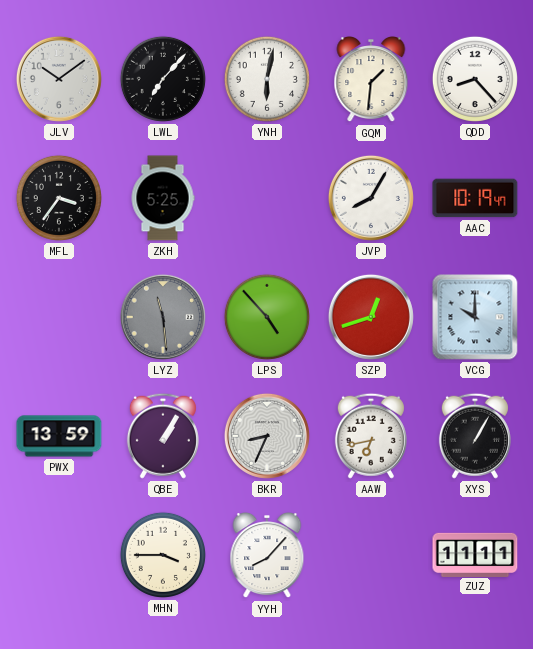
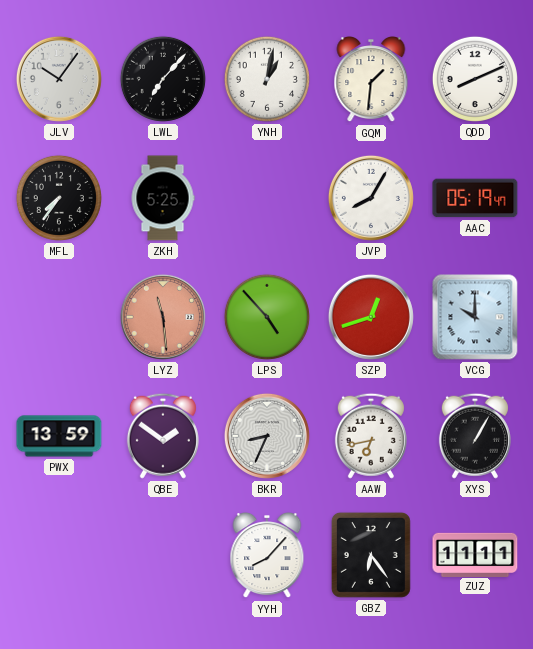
JLV: 10:09 -> 10:06 (59, 79)
YNH: 6:02 -> 1:02 (267, 79)
QDD: 8:23 -> 8:11 (475, 79)
MFL: 3:36 -> 7:36 (59, 198)
AAC: 10:19 -> 05:19 (475, 198)
LYZ dial: grey -> salmon (163, 317)
QBE: 1:05 -> 1:51 (163, 436)
MHN: 3:45 -> none (163, 555)
GBZ: none -> 6:24 (371, 555)
